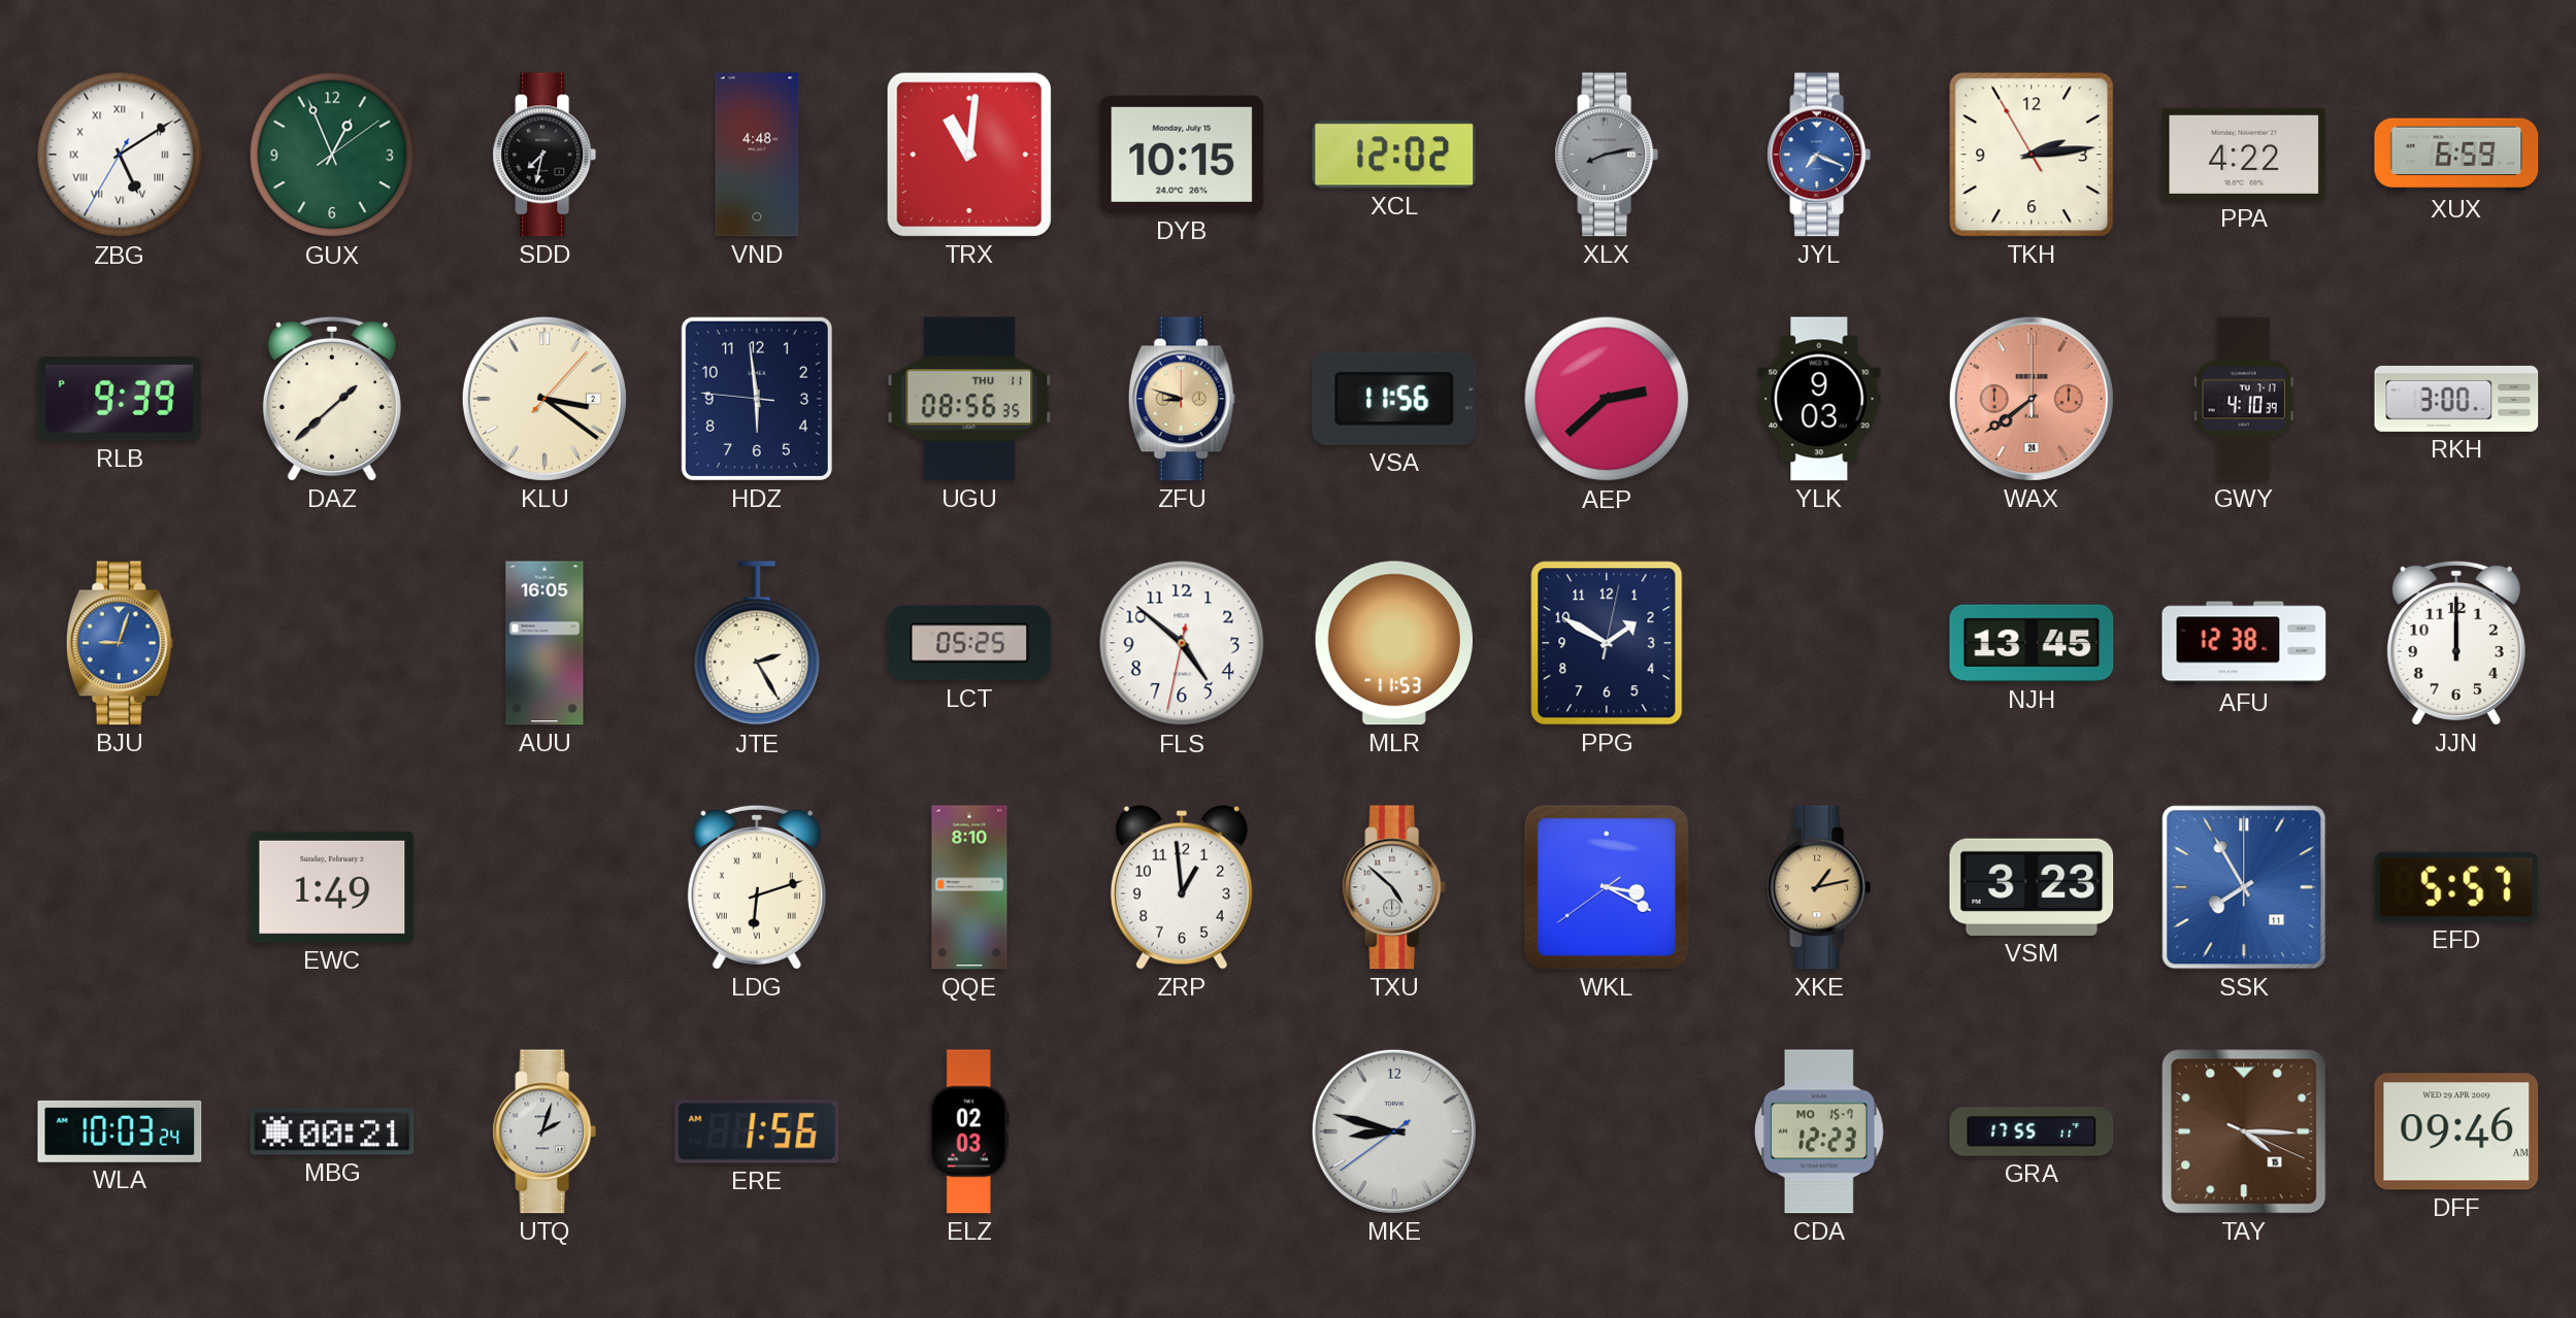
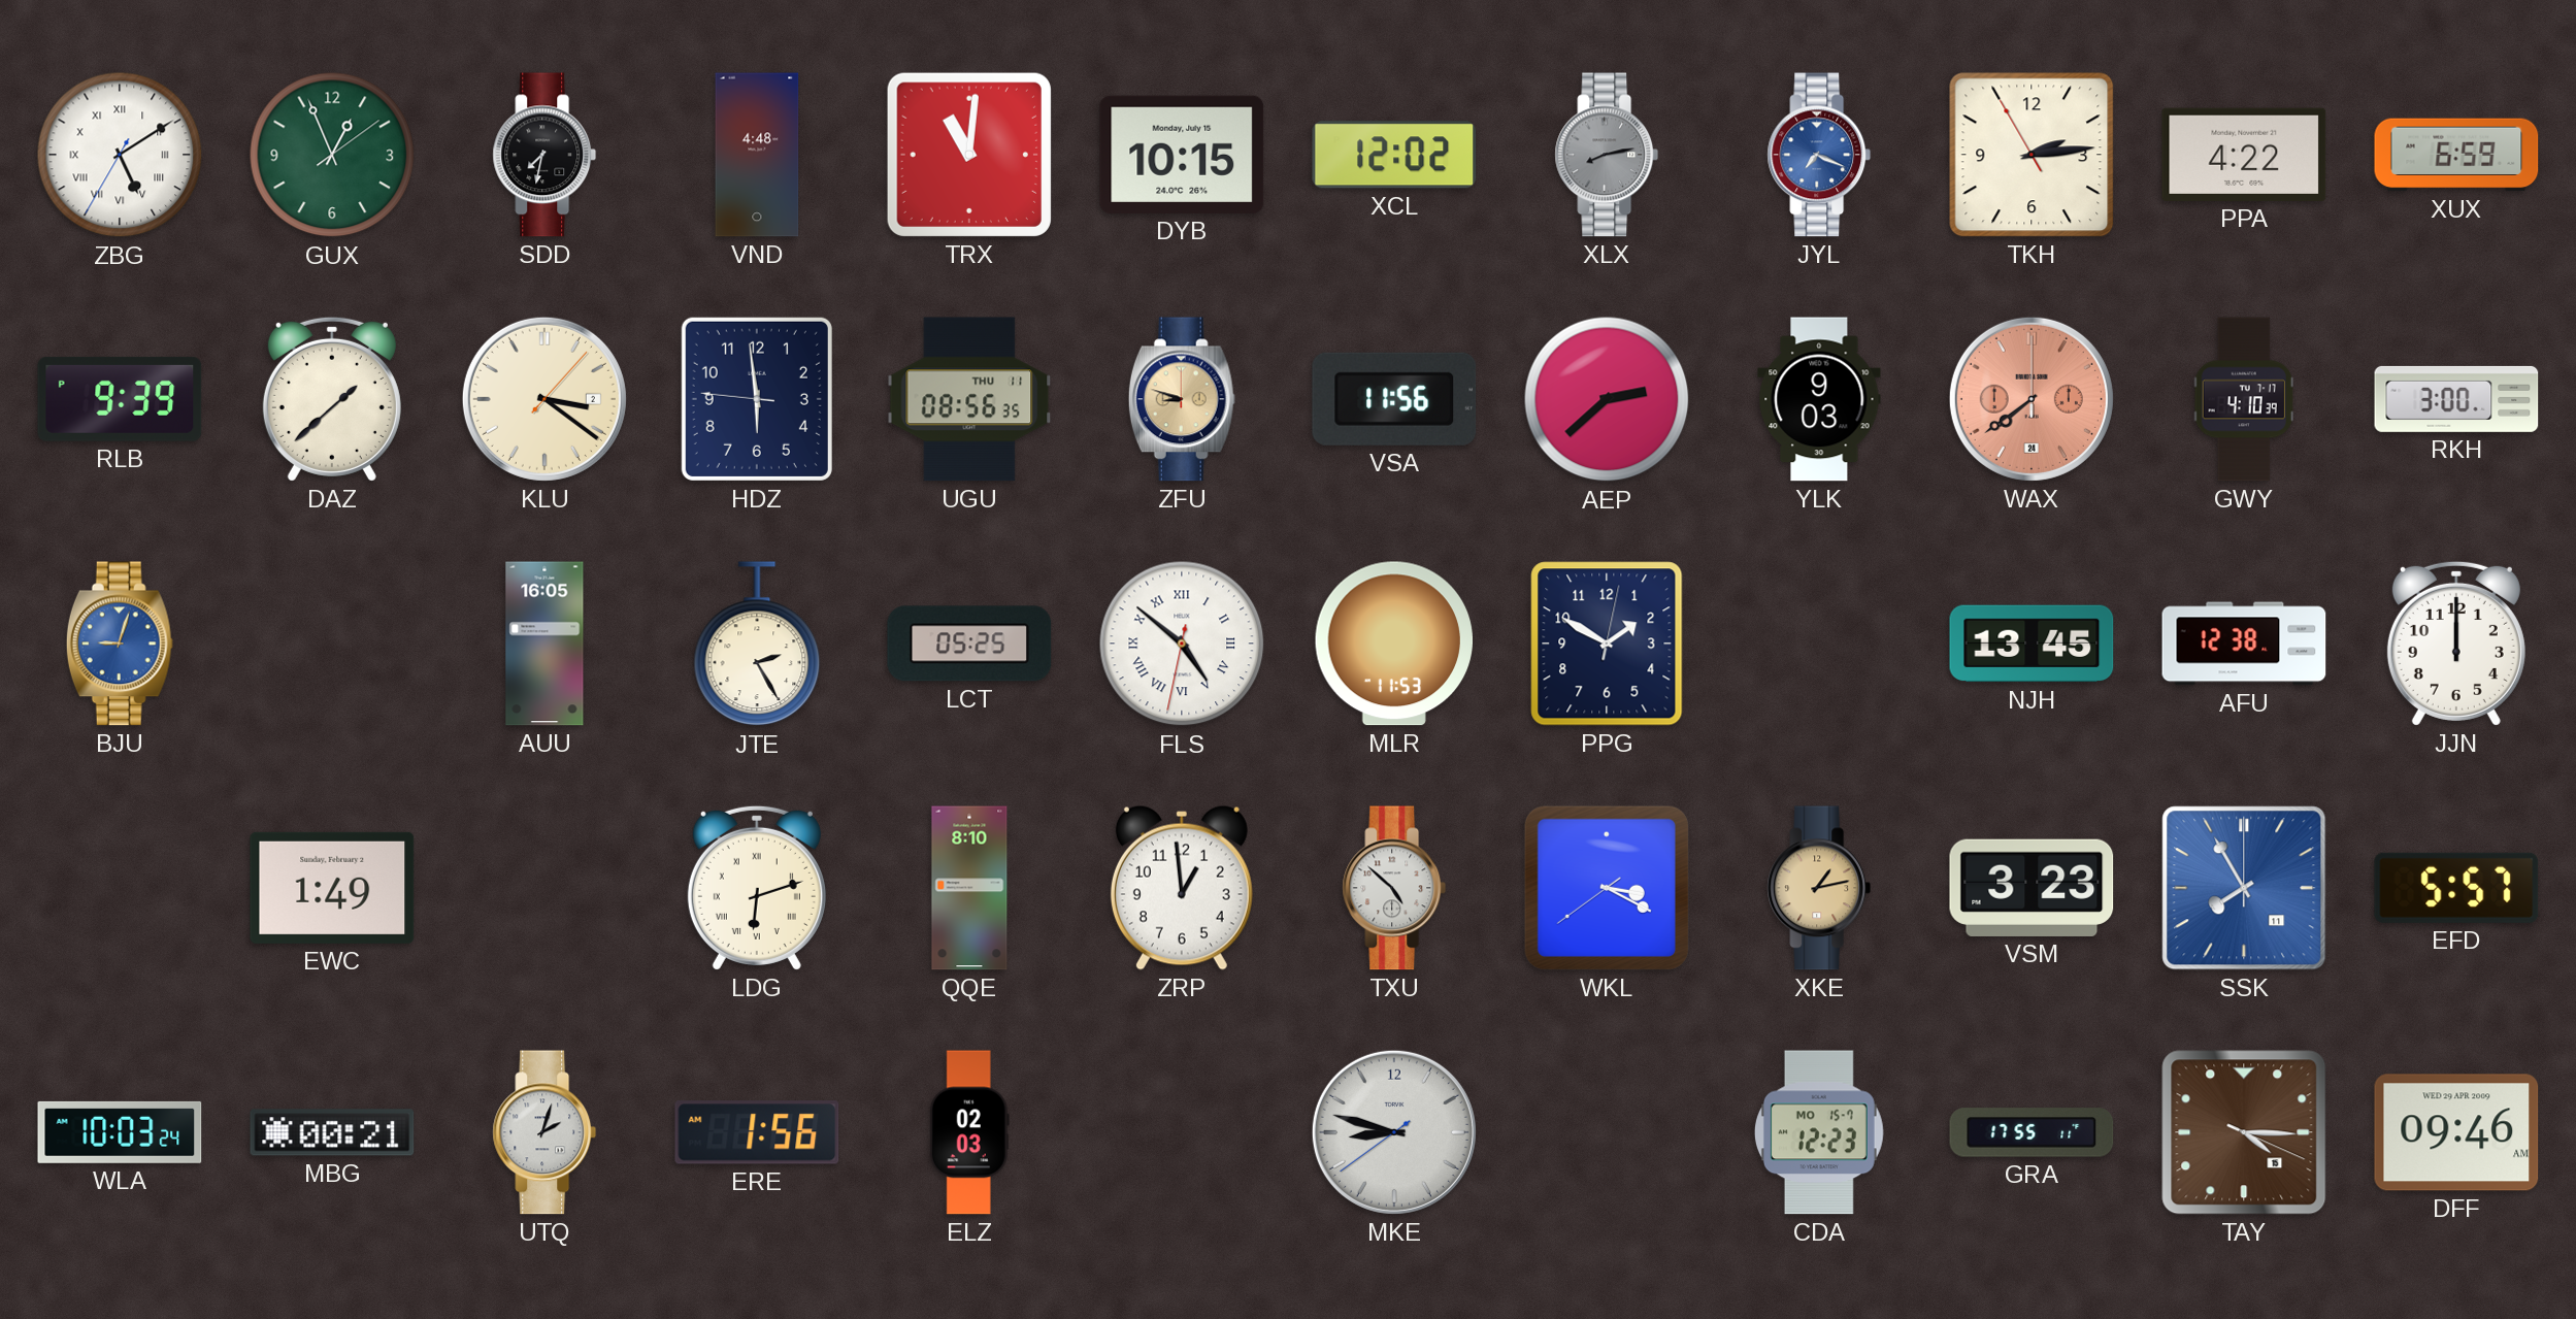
FLS numerals: Arabic -> Roman (1182, 644)
